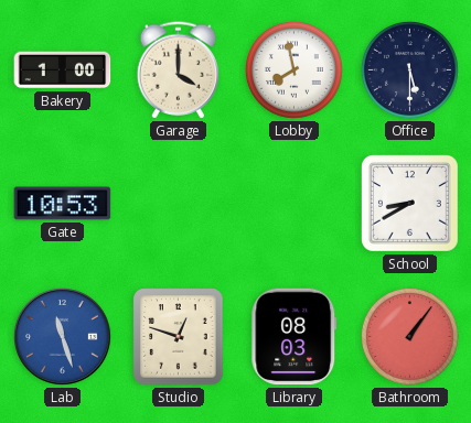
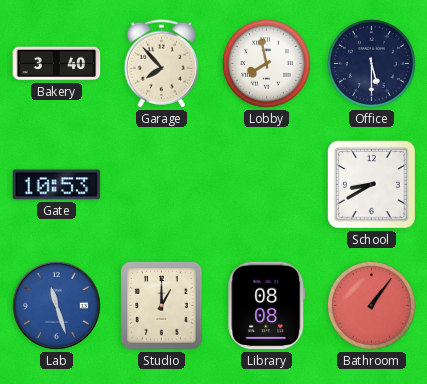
Bakery: 1:00 -> 3:40 (57, 64)
Garage: 4:00 -> 7:53 (161, 64)
Studio: 12:48 -> 1:00 (162, 306)
Library: 08:03 -> 08:08 (267, 306)
